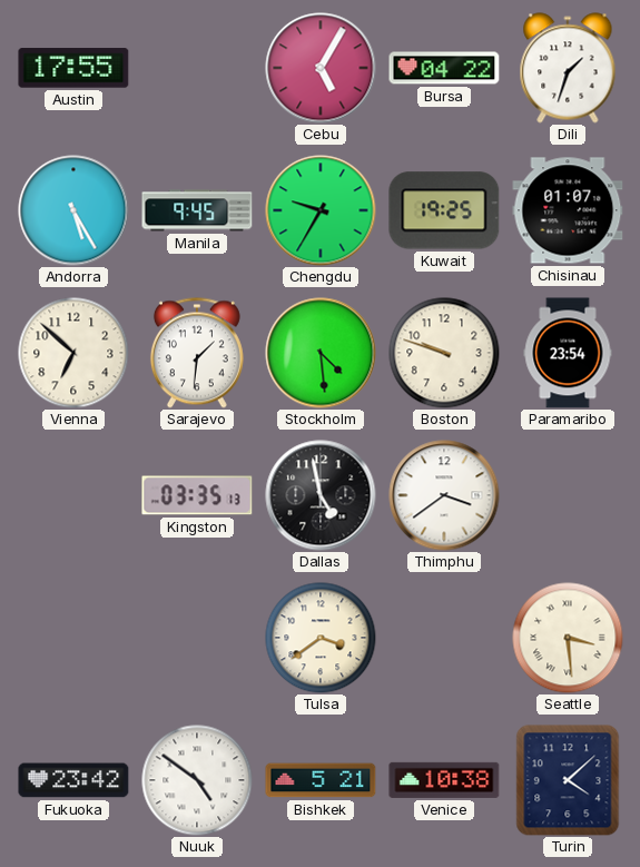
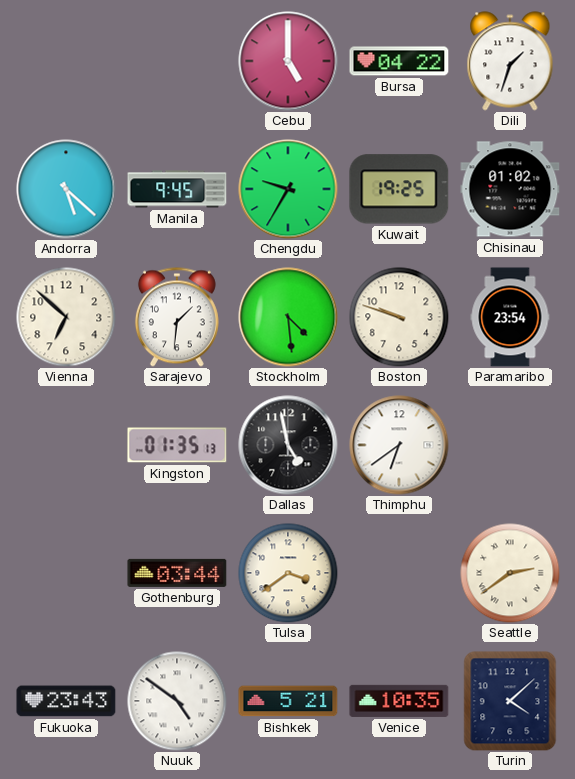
Austin: 17:55 -> none (73, 68)
Cebu: 5:05 -> 5:00 (288, 61)
Andorra: 5:25 -> 5:22 (66, 189)
Chisinau: 01:07 -> 01:02 (510, 189)
Kingston: 03:35 -> 01:35 (177, 445)
Thimphu: 3:39 -> 6:39 (399, 445)
Gothenburg: none -> 03:44 (177, 573)
Seattle: 3:29 -> 2:39 (510, 573)
Fukuoka: 23:42 -> 23:43 (66, 701)
Venice: 10:38 -> 10:35 (399, 701)
